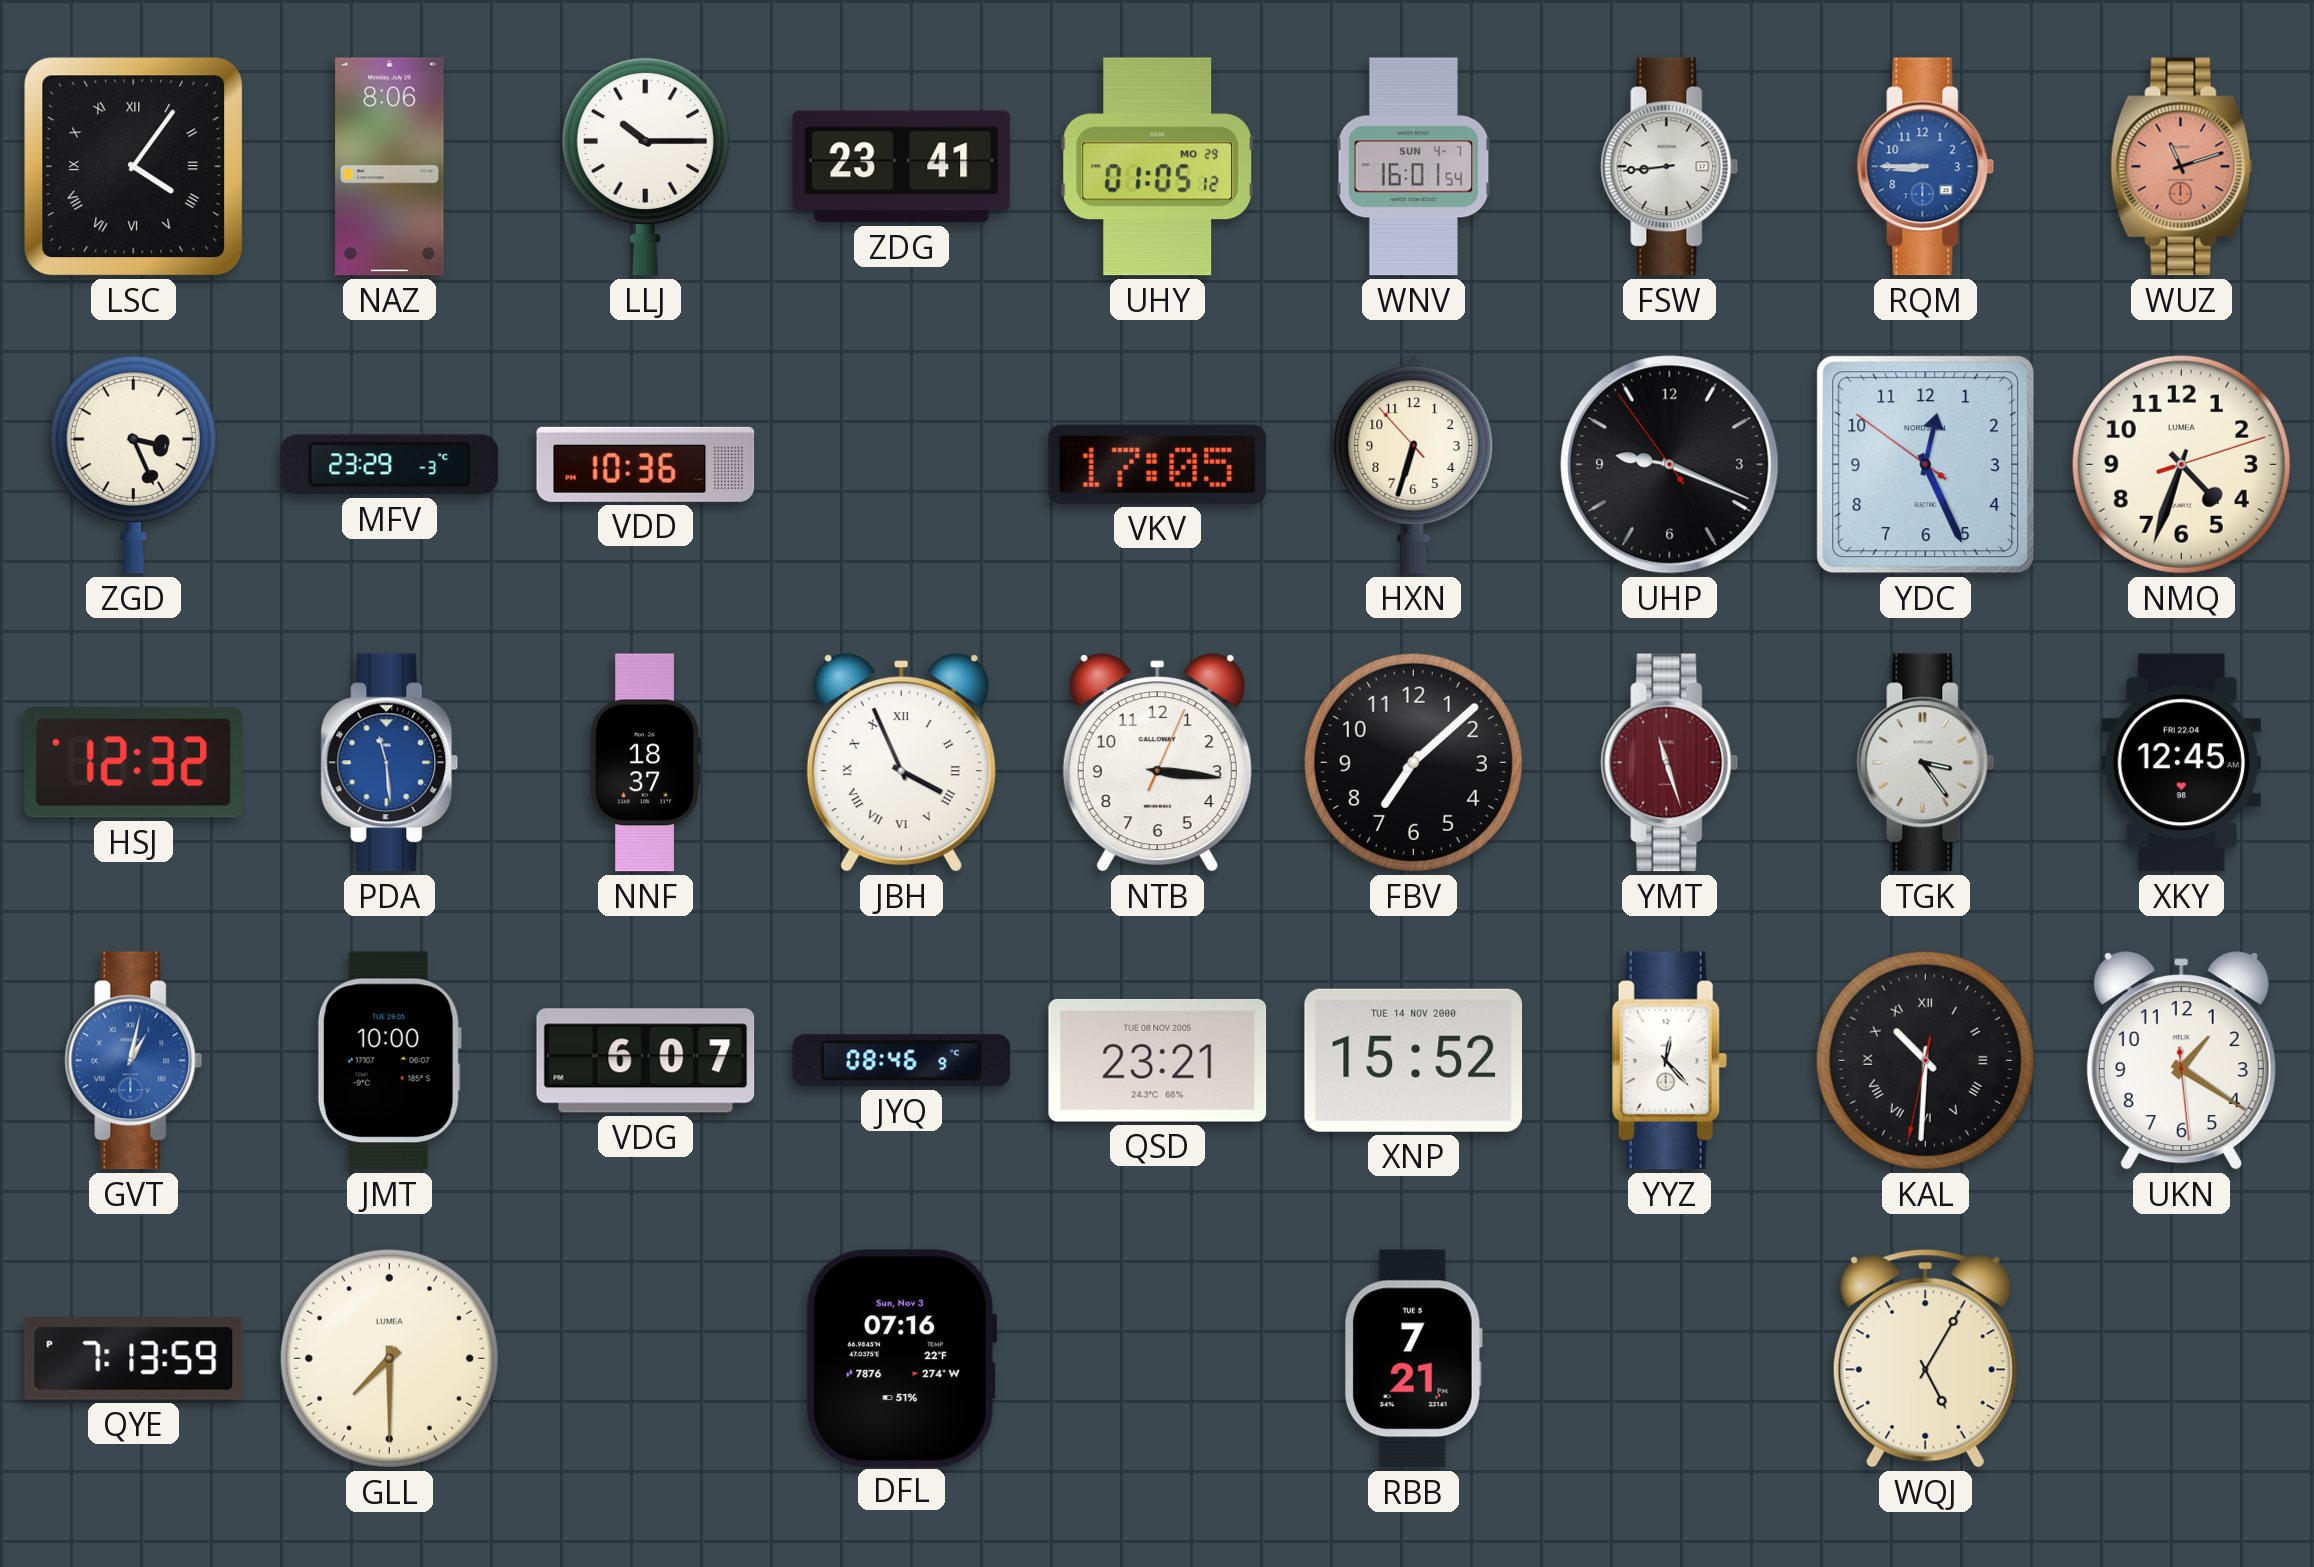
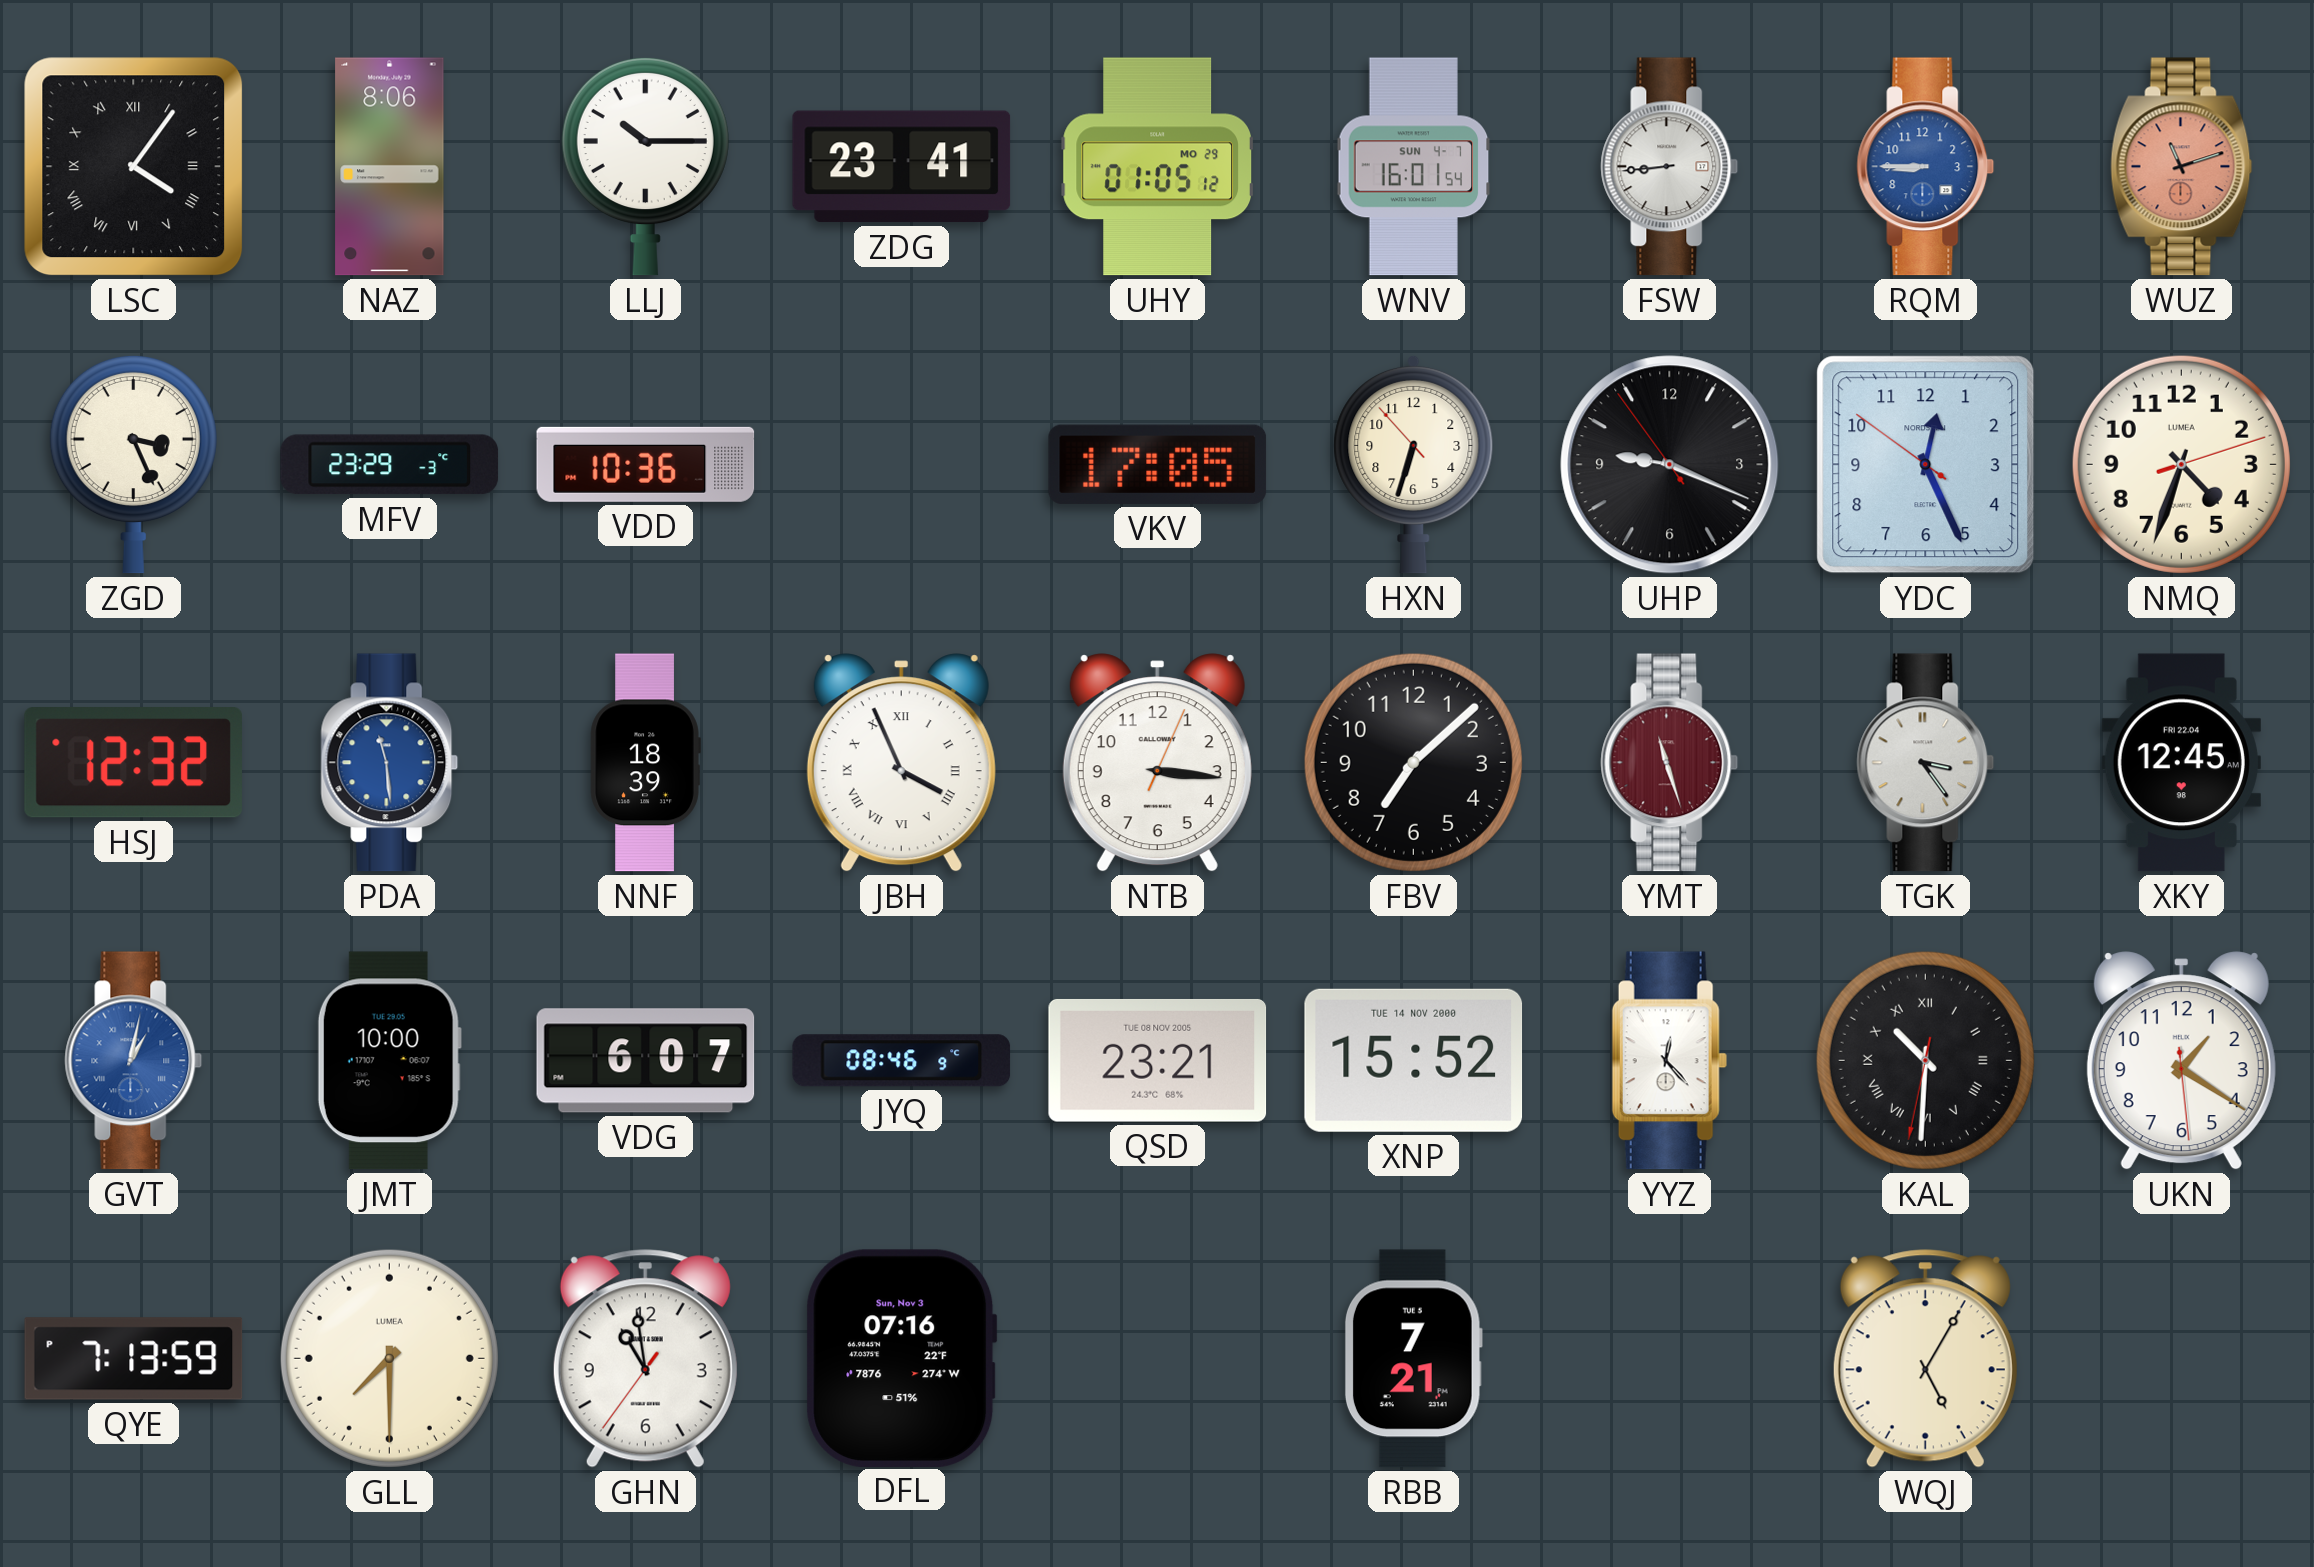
NNF: 18:37 -> 18:39 (645, 763)
GHN: none -> 10:58 (645, 1359)
